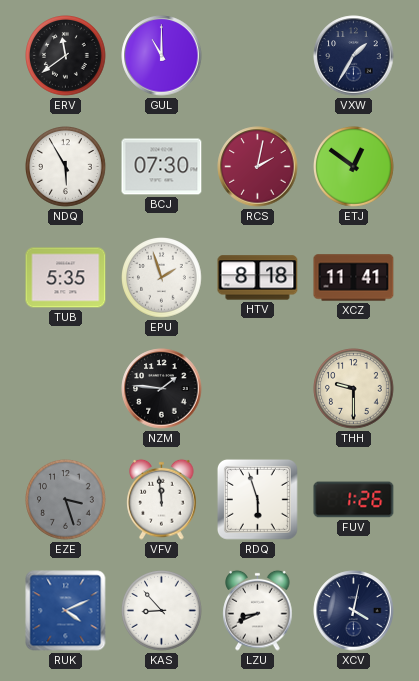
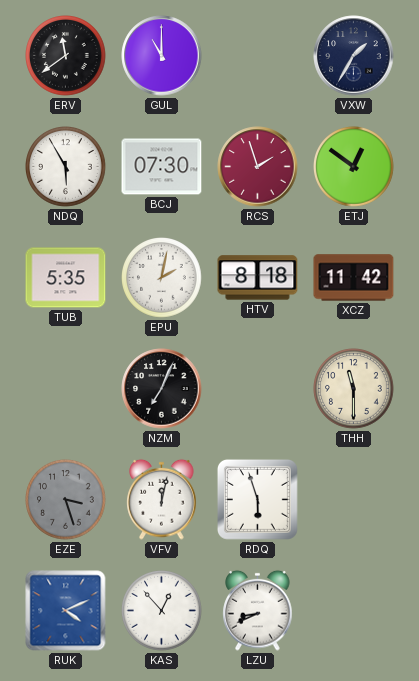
RCS: 2:02 -> 1:57 (258, 167)
EPU: 1:57 -> 2:02 (162, 278)
XCZ: 11:41 -> 11:42 (354, 278)
NZM: 1:46 -> 7:04 (162, 389)
THH: 9:30 -> 11:30 (354, 389)
VFV: 11:59 -> 12:02 (162, 499)
FUV: 1:26 -> none (354, 500)
KAS: 8:53 -> 12:53 (162, 611)
XCV: 4:02 -> none (354, 611)
